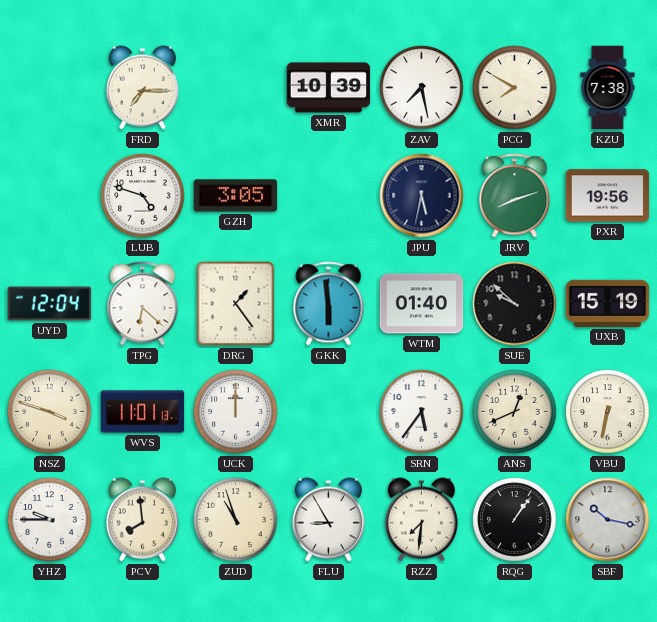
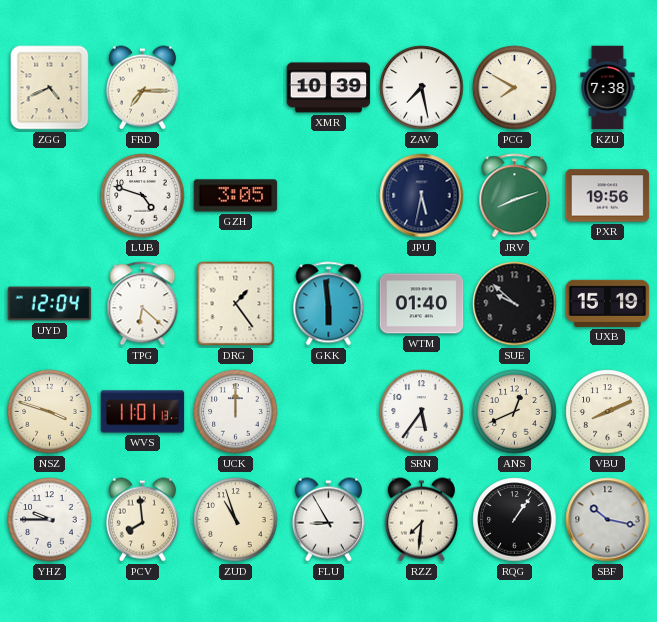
ZGG: none -> 4:41 (50, 88)
VBU: 6:32 -> 8:11 (608, 412)
